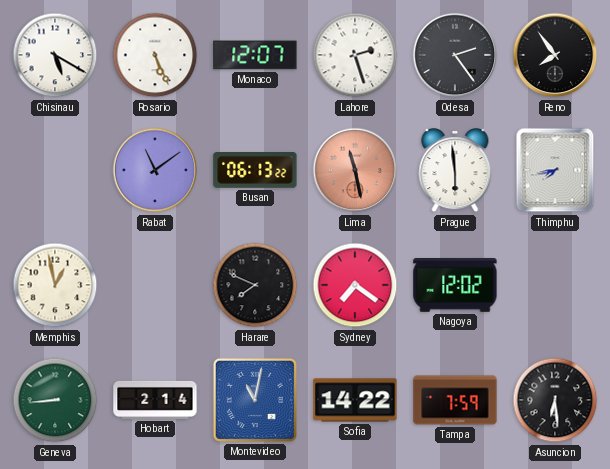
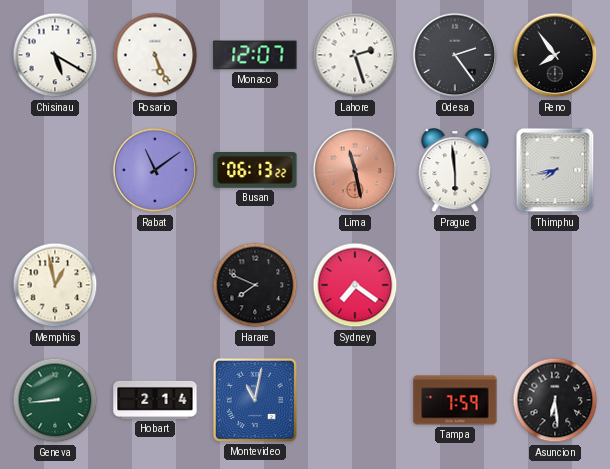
Nagoya: 12:02 -> none (455, 286)
Sofia: 14:22 -> none (355, 400)
